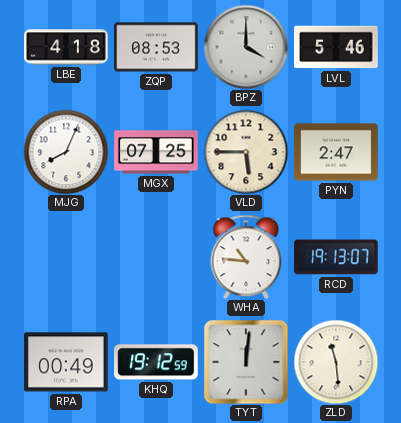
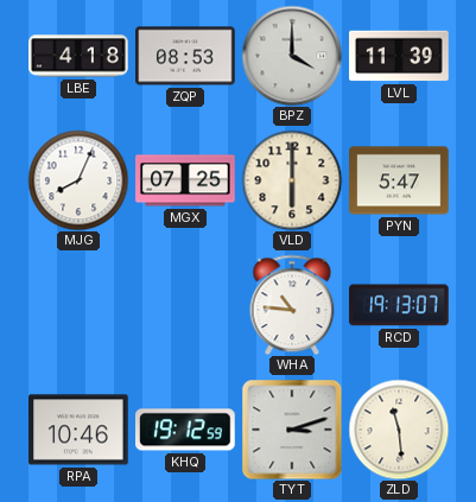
LVL: 5:46 -> 11:39 (399, 56)
VLD: 5:45 -> 6:00 (292, 180)
PYN: 2:47 -> 5:47 (399, 180)
RPA: 00:49 -> 10:46 (78, 430)
TYT: 12:01 -> 3:12 (292, 430)
